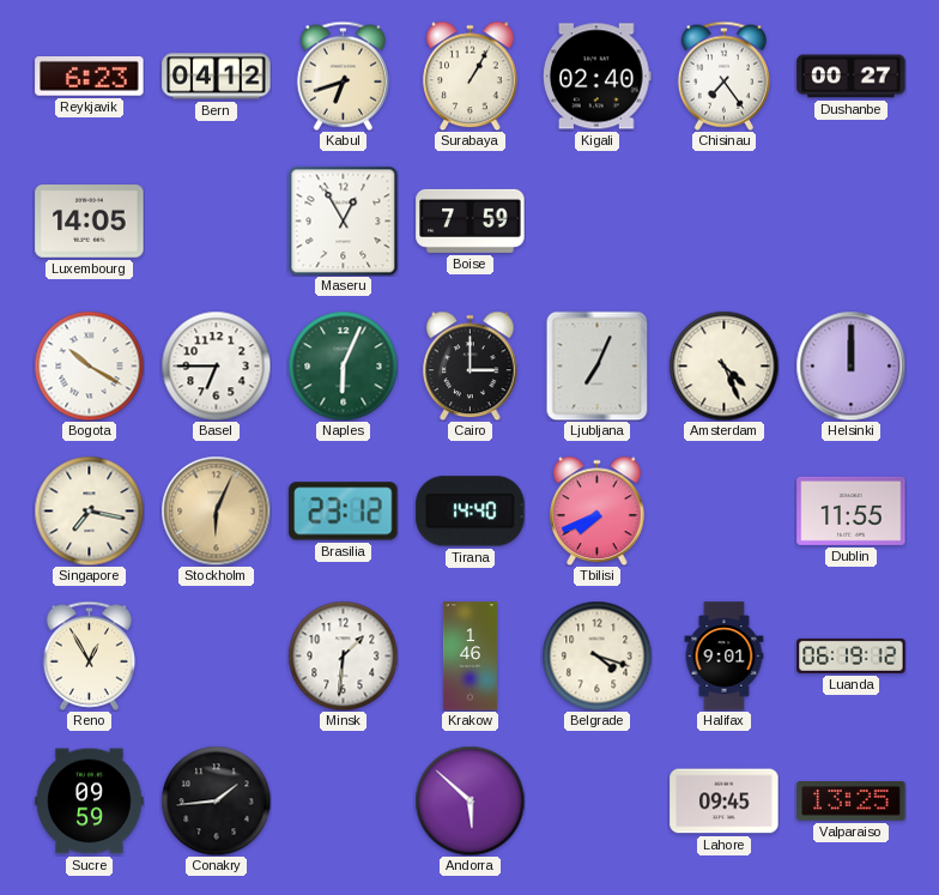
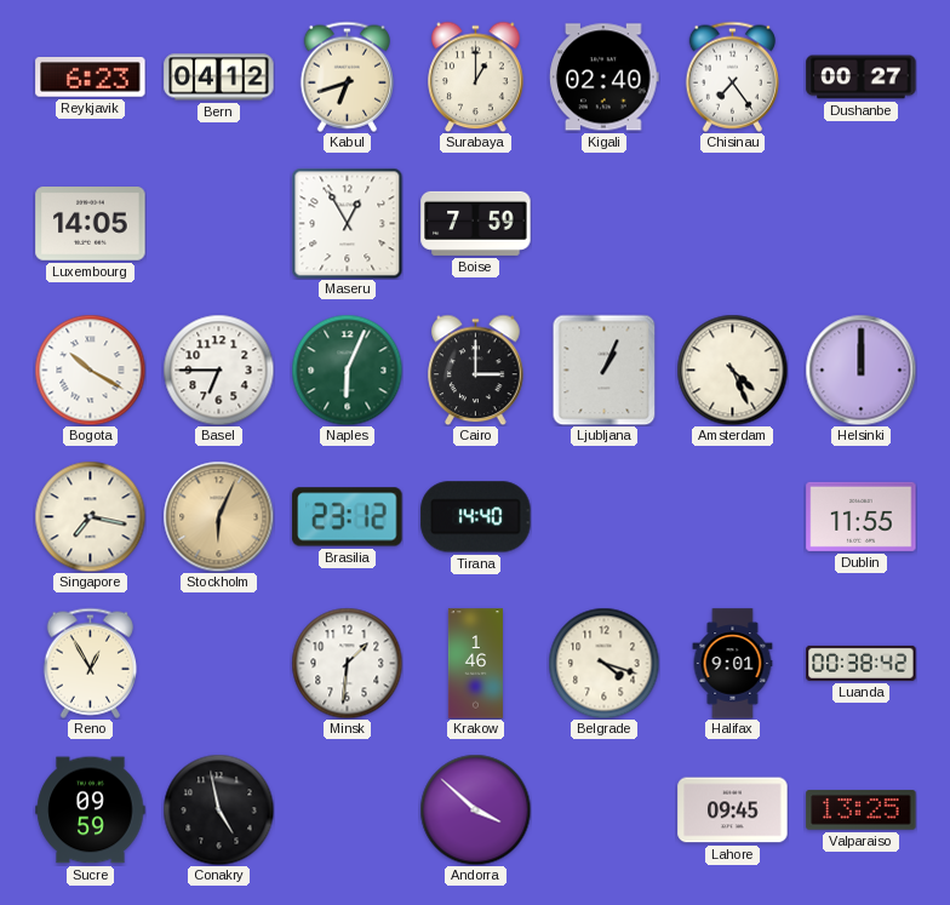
Surabaya: 1:05 -> 1:00 (476, 76)
Ljubljana: 7:04 -> 1:04 (605, 370)
Tbilisi: 7:41 -> none (598, 510)
Luanda: 06:19 -> 00:38 (862, 663)
Conakry: 1:44 -> 4:58 (218, 809)
Andorra: 5:52 -> 3:52 (475, 809)
